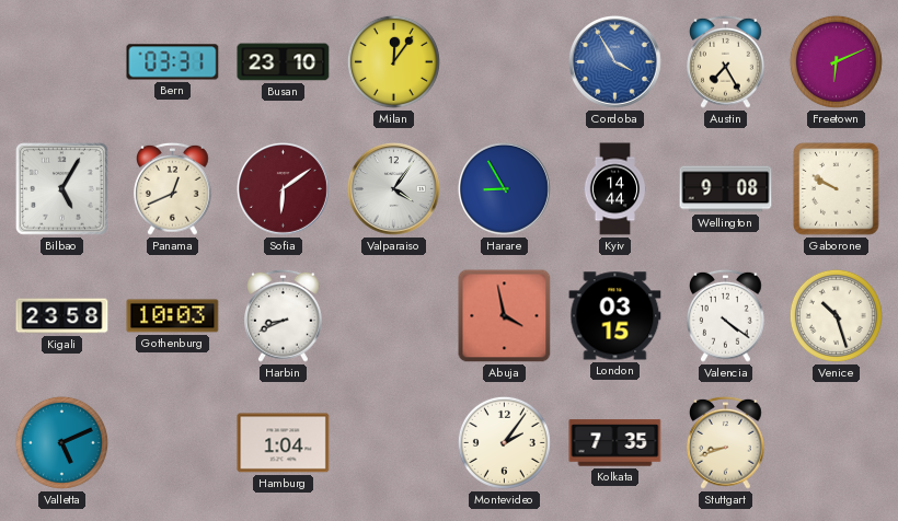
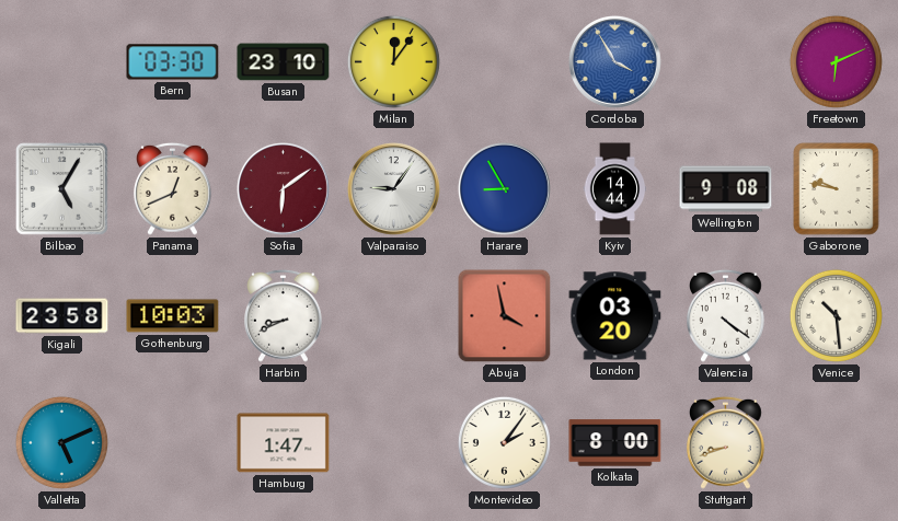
Bern: 03:31 -> 03:30 (173, 62)
Austin: 7:25 -> none (726, 61)
Valparaiso: 4:06 -> 9:06 (393, 188)
Gaborone: 9:50 -> 9:47 (837, 189)
London: 03:15 -> 03:20 (615, 316)
Venice: 10:27 -> 10:29 (836, 315)
Hamburg: 1:04 -> 1:47 (284, 443)
Kolkata: 7:35 -> 8:00 (615, 443)
